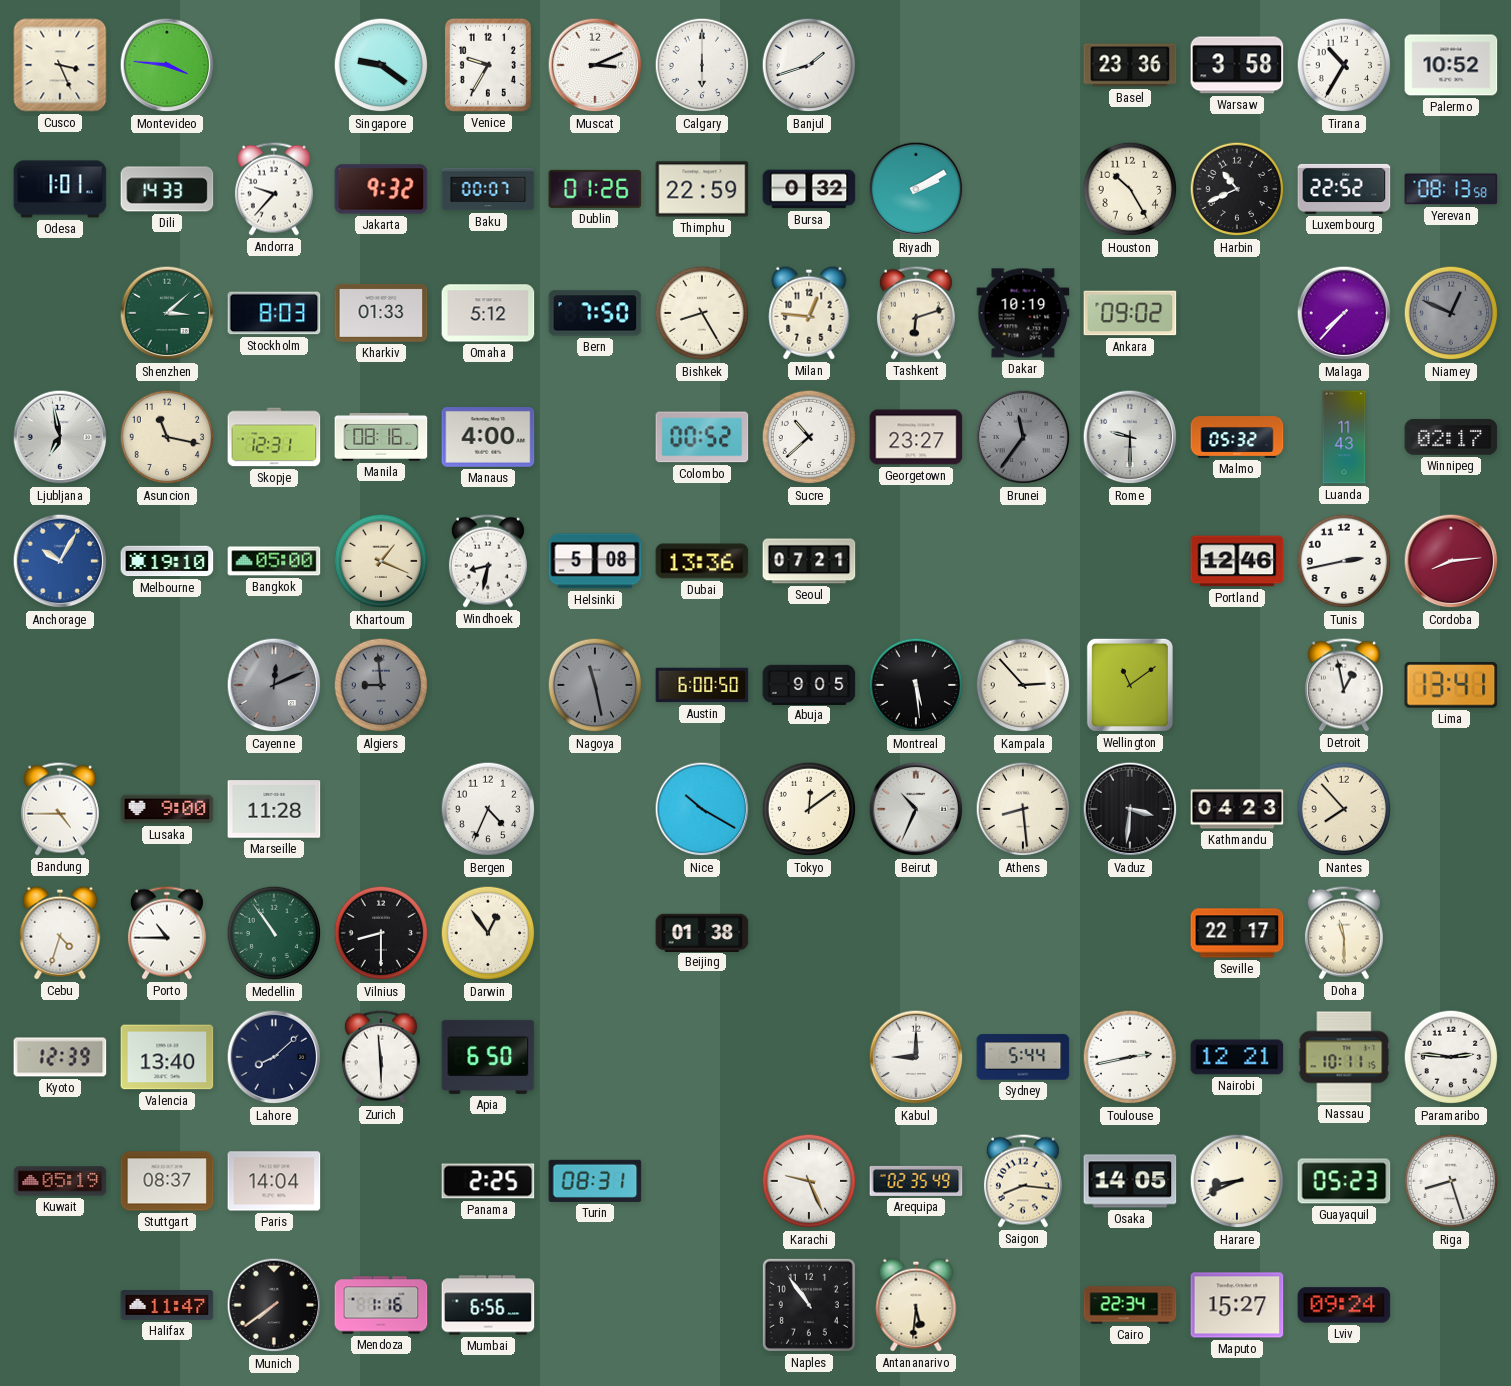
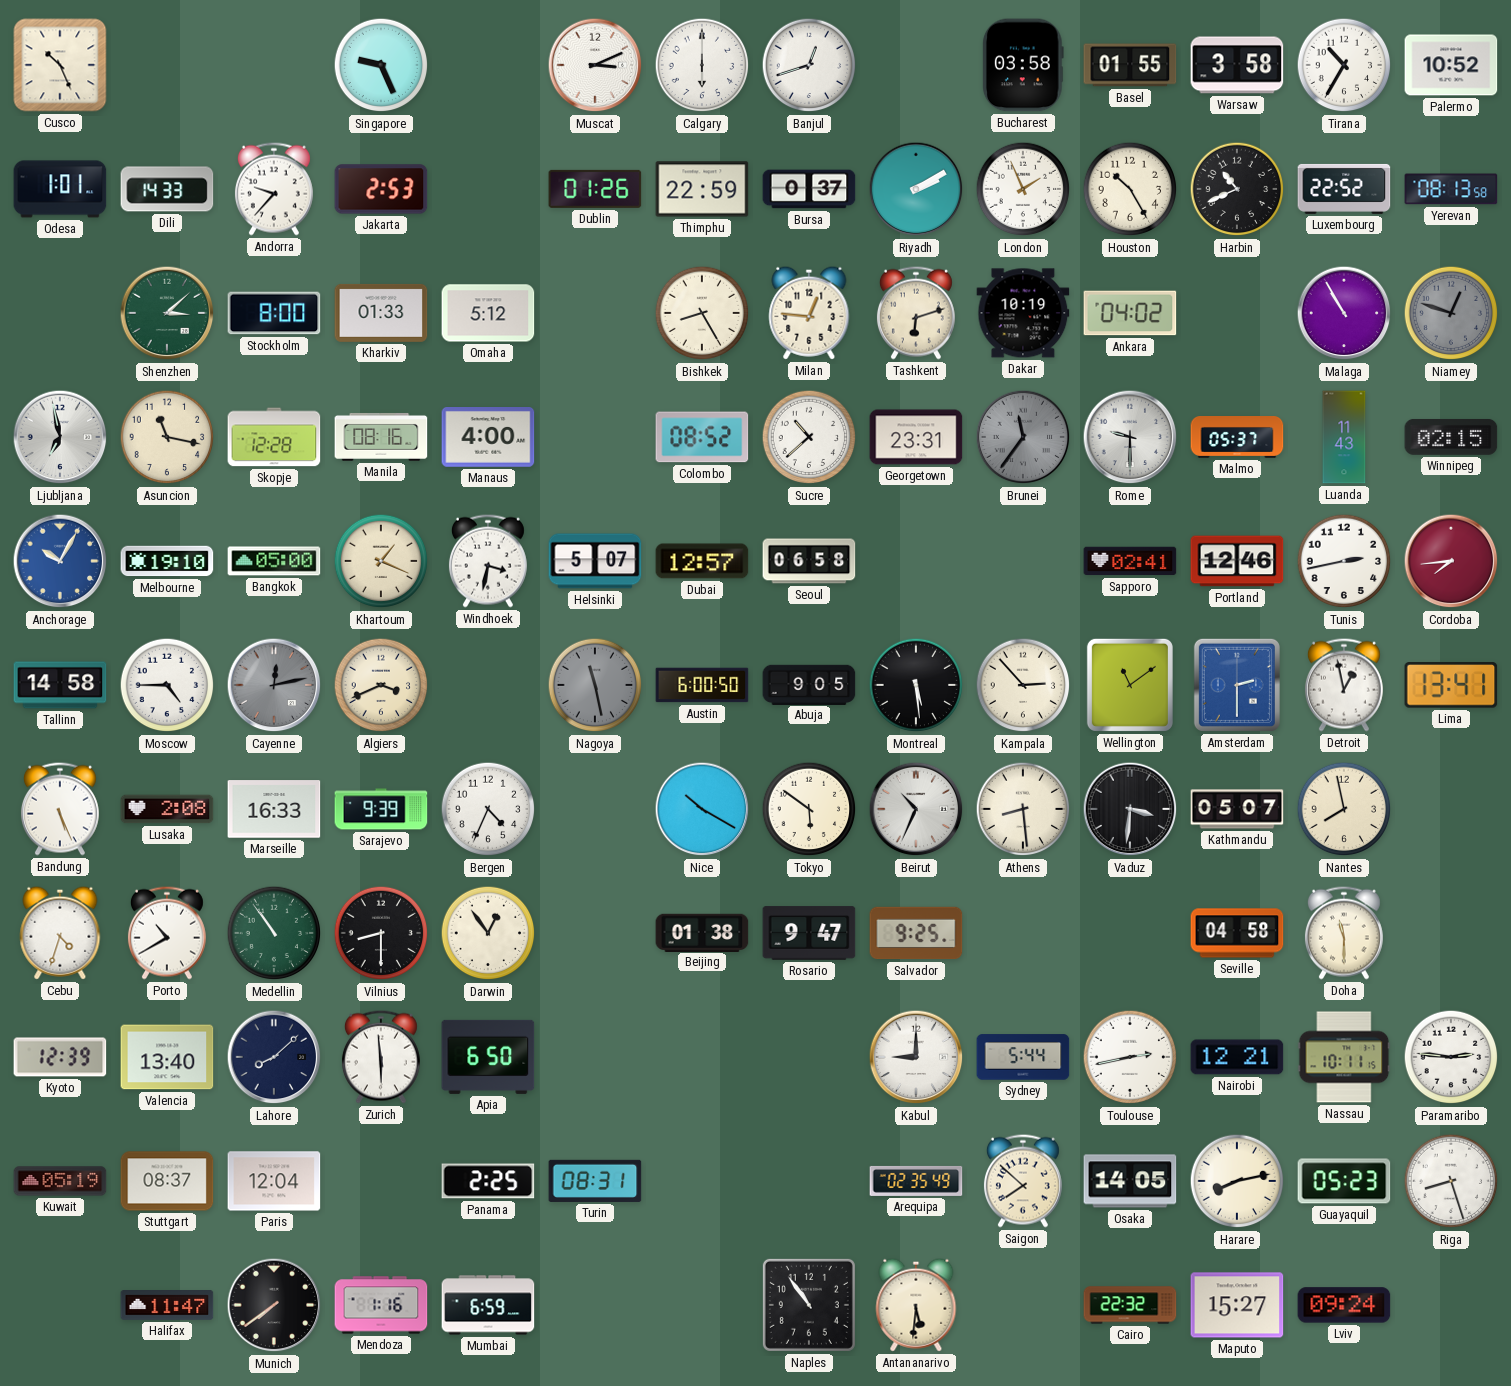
Cusco: 3:26 -> 10:26 (60, 65)
Montevideo: 3:46 -> none (167, 65)
Singapore: 9:21 -> 9:26 (381, 65)
Venice: 9:35 -> none (488, 65)
Banjul: 1:42 -> 12:42 (809, 65)
Bucharest: none -> 03:58 (1023, 65)
Basel: 23:36 -> 01:55 (1130, 65)
Jakarta: 9:32 -> 2:53 (381, 189)
Baku: 00:07 -> none (488, 189)
Bursa: 0:32 -> 0:37 (809, 189)
London: none -> 1:56 (1023, 189)
Stockholm: 8:03 -> 8:00 (274, 313)
Bern: 7:50 -> none (595, 313)
Ankara: 09:02 -> 04:02 (1130, 313)
Malaga: 7:37 -> 10:55 (1344, 313)
Niamey: 12:49 -> 12:48 (1451, 313)
Skopje: 12:31 -> 12:28 (274, 437)
Colombo: 00:52 -> 08:52 (702, 437)
Georgetown: 23:27 -> 23:31 (916, 437)
Malmo: 05:32 -> 05:37 (1237, 438)
Winnipeg: 02:17 -> 02:15 (1451, 437)
Windhoek: 8:32 -> 3:32 (488, 561)
Helsinki: 5:08 -> 5:07 (595, 561)
Dubai: 13:36 -> 12:57 (702, 561)
Seoul: 07:21 -> 06:58 (809, 561)
Sapporo: none -> 02:41 (1130, 561)
Cordoba: 8:14 -> 7:44 (1451, 561)
Tallinn: none -> 14:58 (60, 685)
Moscow: none -> 4:45 (167, 685)
Cayenne: 12:11 -> 12:13 (274, 685)
Algiers: 8:59 -> 3:41 (381, 685)
Algiers dial: grey -> cream (381, 685)
Amsterdam: none -> 2:30 (1237, 685)
Bandung: 4:45 -> 5:26 (60, 809)
Lusaka: 9:00 -> 2:08 (167, 809)
Marseille: 11:28 -> 16:33 (274, 809)
Sarajevo: none -> 9:39 (381, 809)
Tokyo: 12:09 -> 5:51 (809, 809)
Kathmandu: 04:23 -> 05:07 (1237, 809)
Nantes: 7:53 -> 7:58 (1344, 809)
Porto: 10:45 -> 10:40 (167, 933)
Rosario: none -> 9:47 (809, 933)
Salvador: none -> 9:25 (916, 933)
Seville: 22:17 -> 04:58 (1237, 933)
Paris: 14:04 -> 12:04 (274, 1181)
Karachi: 9:26 -> none (809, 1181)
Saigon: 8:16 -> 7:52 (1023, 1181)
Harare: 8:41 -> 8:13 (1237, 1181)
Mumbai: 6:56 -> 6:59 (488, 1305)
Cairo: 22:34 -> 22:32 (1130, 1305)
